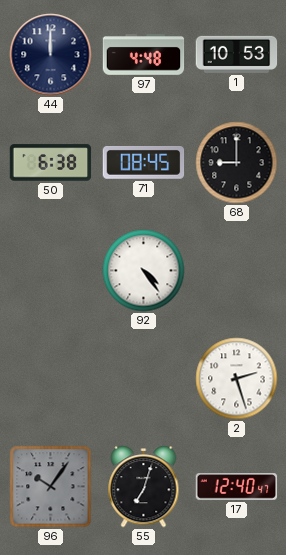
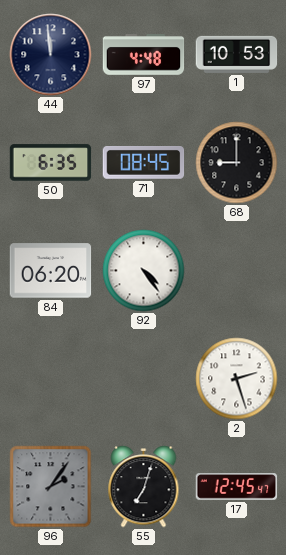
44: 12:00 -> 11:59 (51, 55)
50: 6:38 -> 6:35 (51, 163)
84: none -> 06:20 (51, 271)
96: 10:06 -> 2:06 (51, 487)
17: 12:40 -> 12:45 (237, 487)
